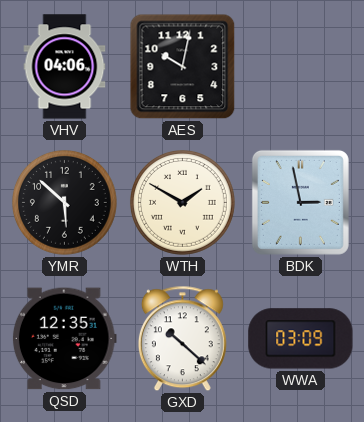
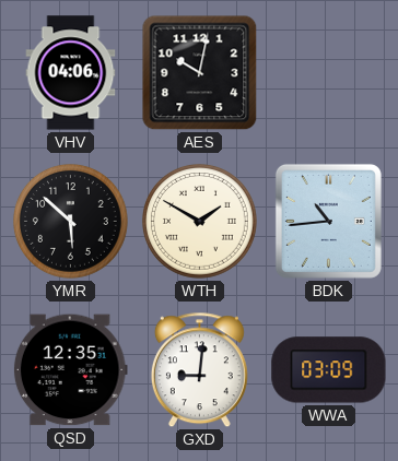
BDK: 2:58 -> 10:44 (328, 221)
GXD: 10:22 -> 9:01 (199, 370)
